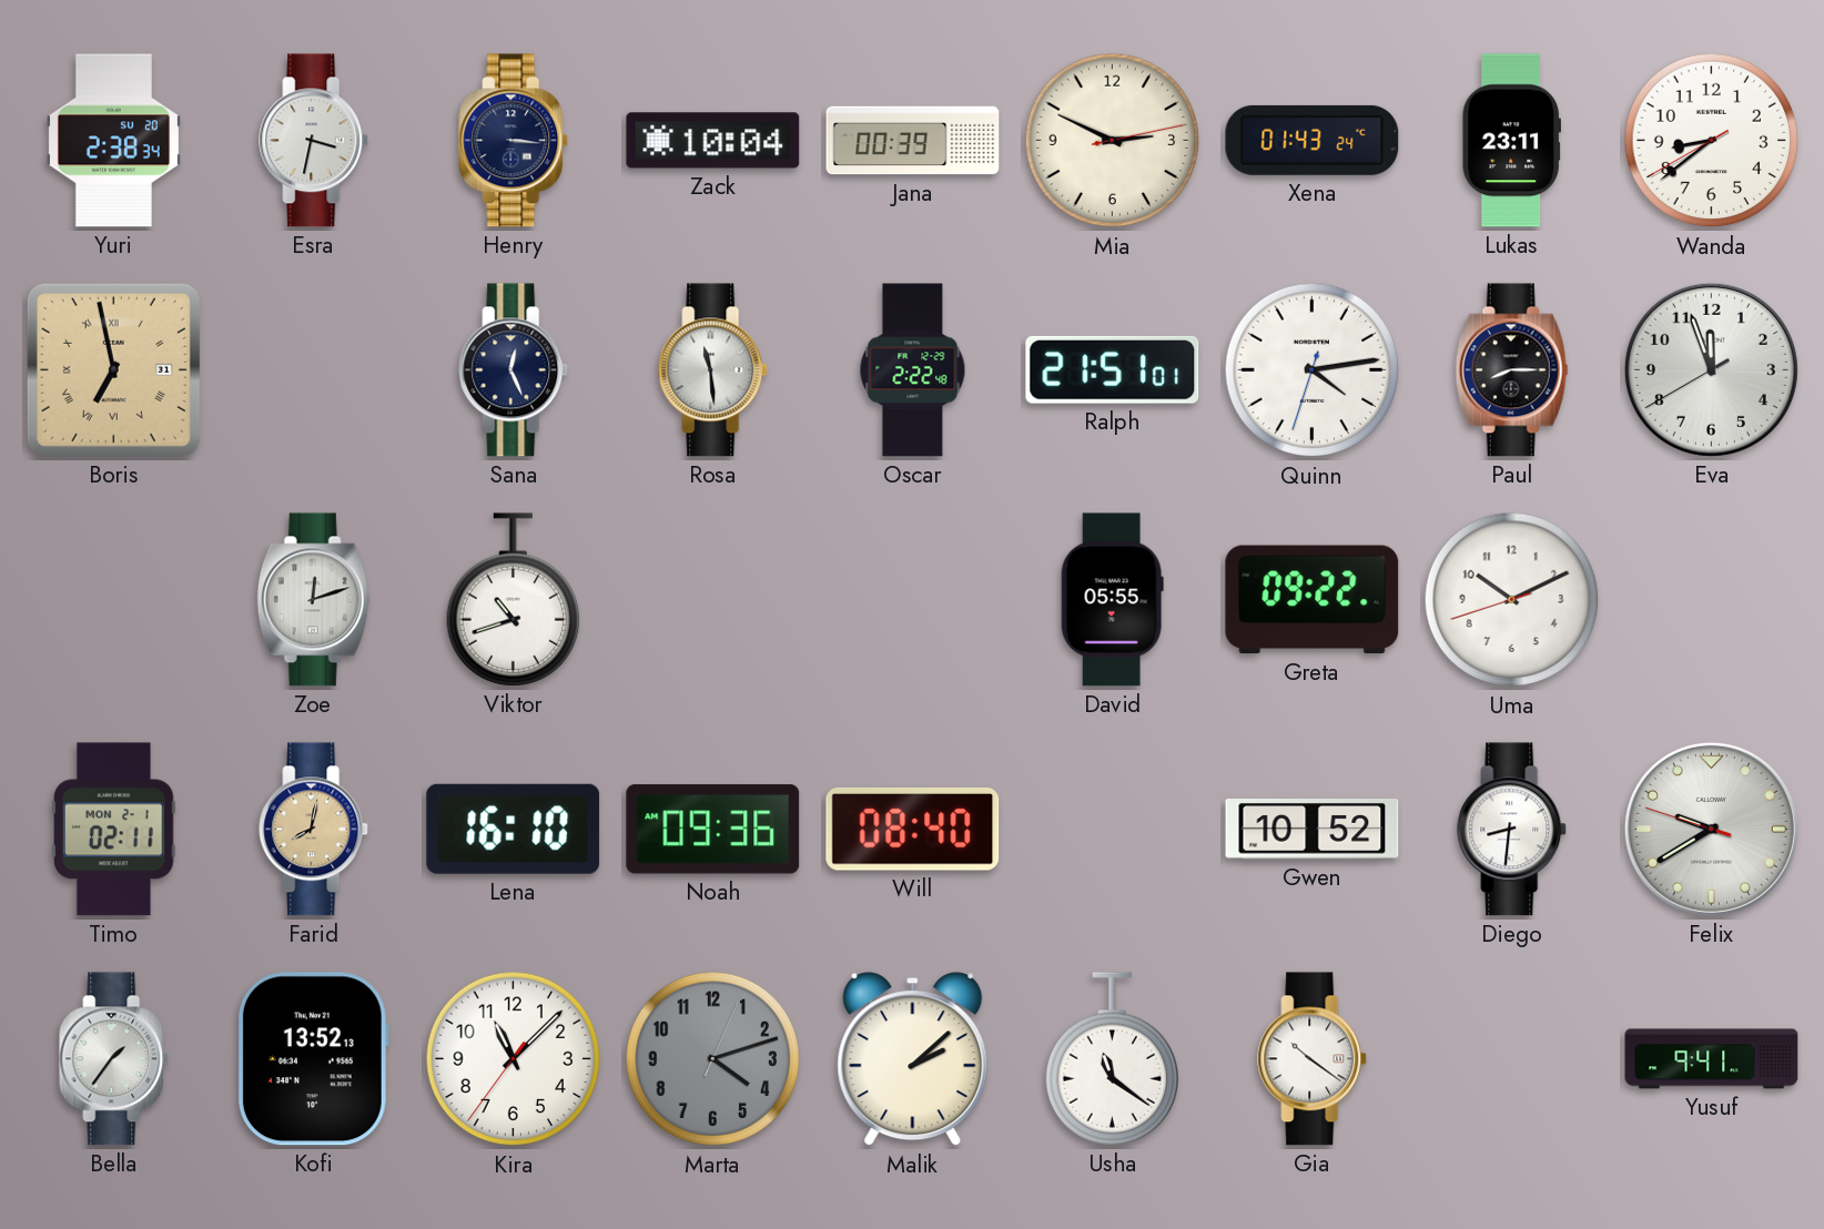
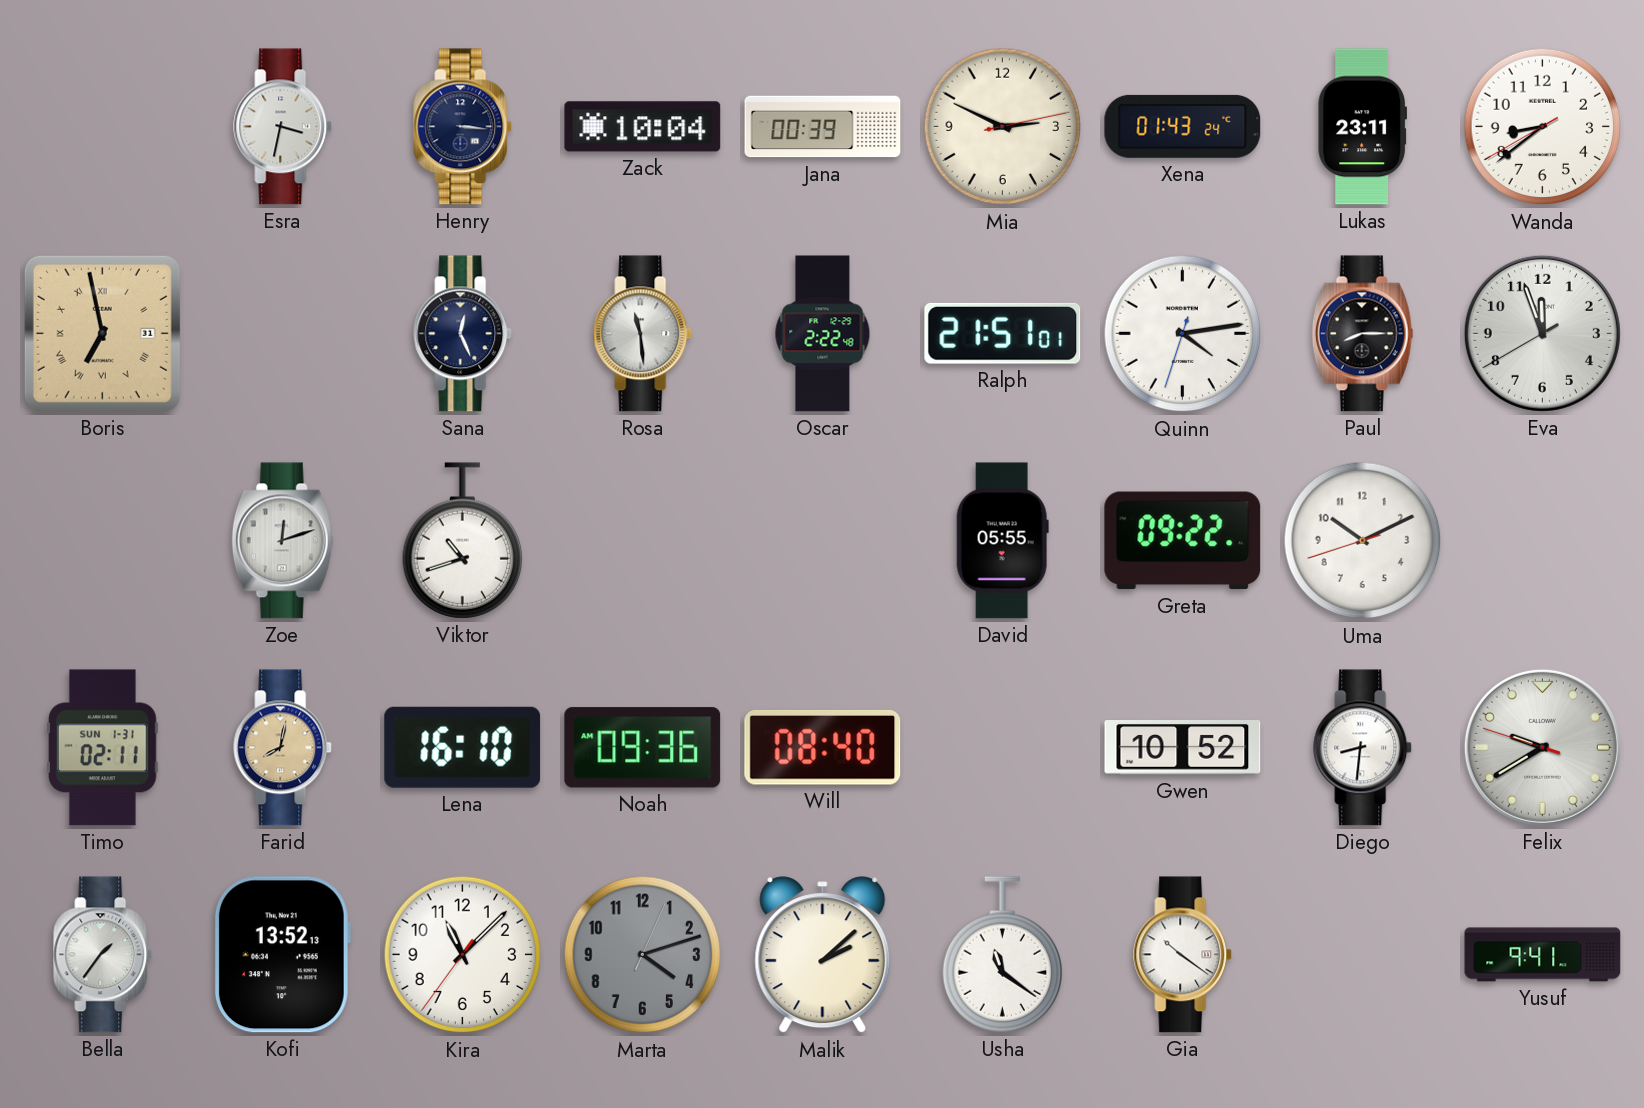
Yuri: 2:38 -> none (113, 141)
Timo date: MON 2-1 -> SUN 1-31 (102, 748)
